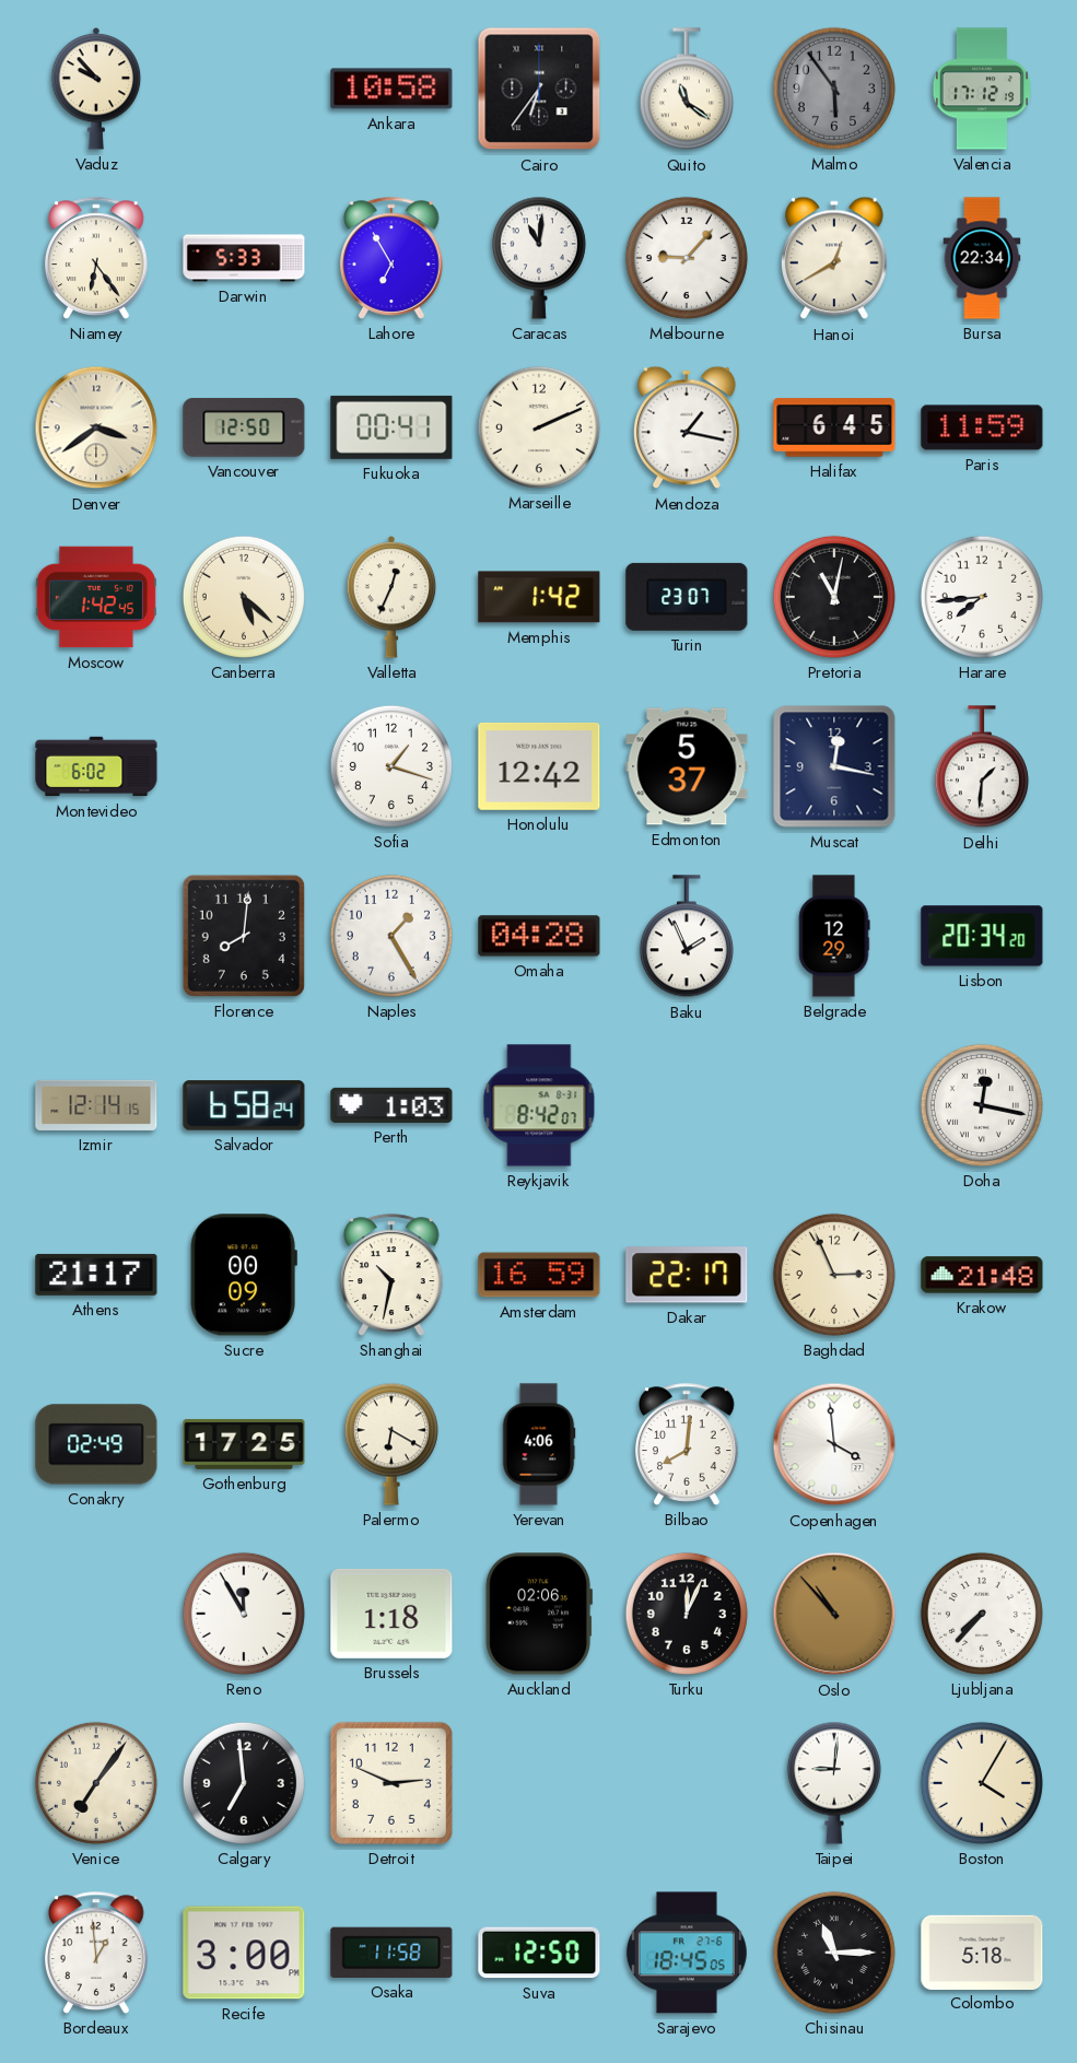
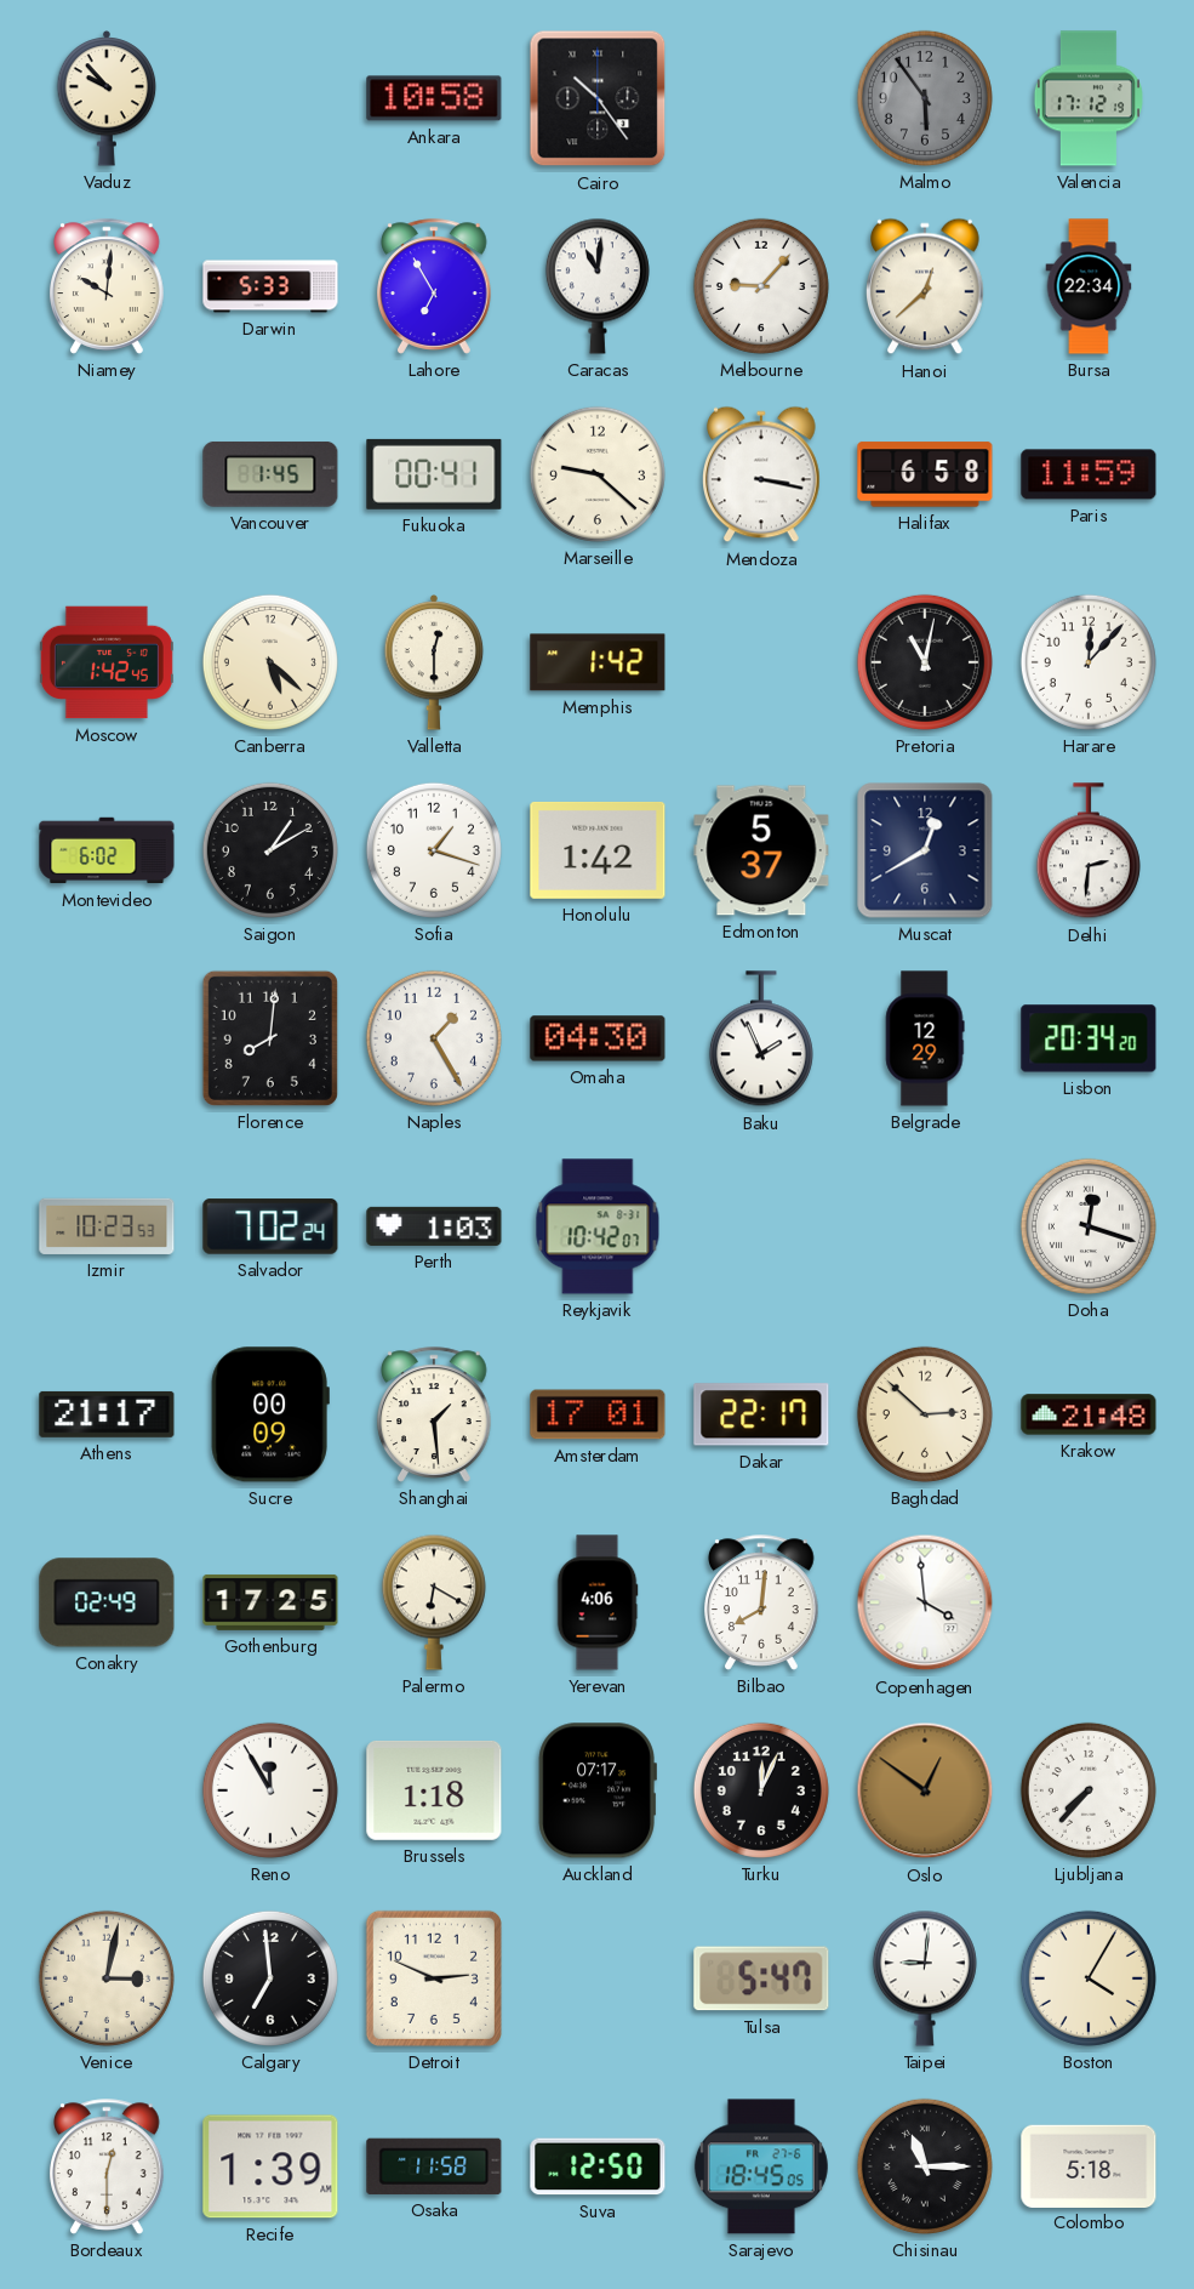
Cairo: 6:36 -> 10:24 (598, 98)
Quito: 11:21 -> none (687, 90)
Niamey: 6:24 -> 10:01 (108, 286)
Hanoi: 12:40 -> 12:38 (926, 286)
Denver: 3:39 -> none (96, 427)
Vancouver: 12:50 -> 1:45 (270, 474)
Marseille: 2:11 -> 9:22 (598, 474)
Mendoza: 1:17 -> 3:17 (762, 474)
Halifax: 6:45 -> 6:58 (925, 474)
Valletta: 12:34 -> 12:30 (434, 664)
Turin: 23:07 -> none (687, 597)
Harare: 7:44 -> 12:07 (1089, 662)
Saigon: none -> 1:10 (270, 850)
Honolulu: 12:42 -> 1:42 (598, 850)
Muscat: 12:17 -> 12:40 (925, 850)
Delhi: 1:31 -> 2:31 (1089, 852)
Omaha: 04:28 -> 04:30 (598, 1038)
Izmir: 12:14 -> 10:23 (107, 1226)
Salvador: 6:58 -> 7:02 (270, 1226)
Reykjavik: 8:42 -> 10:42 (598, 1226)
Doha: 12:17 -> 12:18 (1089, 1226)
Shanghai: 10:32 -> 1:29 (435, 1414)
Amsterdam: 16:59 -> 17:01 (598, 1414)
Baghdad: 2:56 -> 2:52 (925, 1414)
Auckland: 02:06 -> 07:17 (598, 1790)
Oslo: 10:53 -> 12:51 (925, 1790)
Venice: 7:06 -> 3:02 (107, 1978)
Tulsa: none -> 5:47 (761, 1978)
Bordeaux: 12:59 -> 12:30 (108, 2166)
Recife: 3:00 -> 1:39 (270, 2166)
